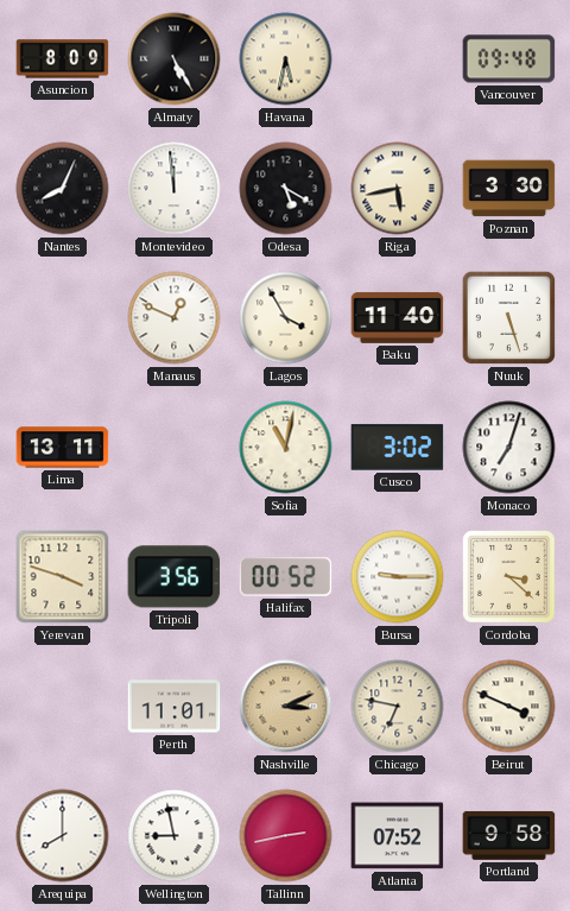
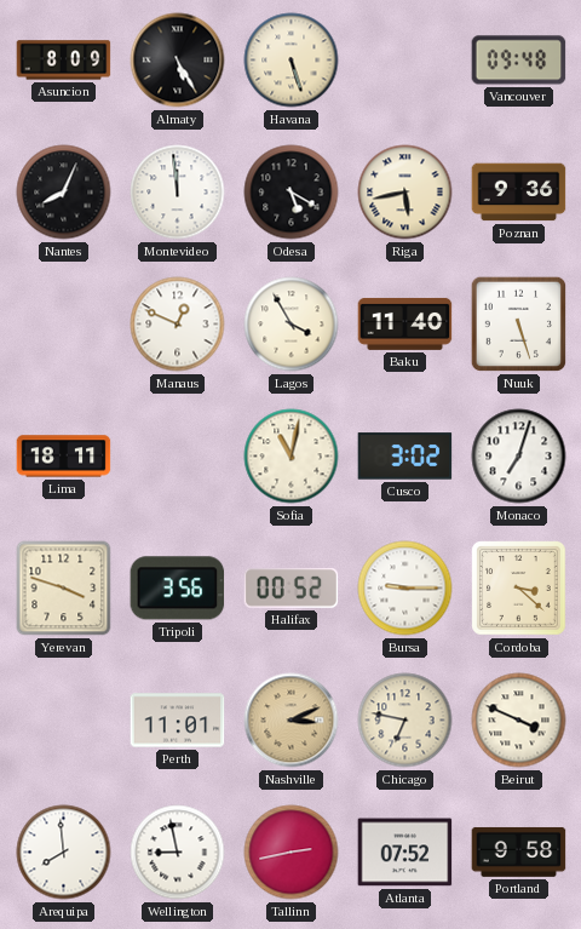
Havana: 5:32 -> 5:27 (292, 61)
Poznan: 3:30 -> 9:36 (519, 193)
Lima: 13:11 -> 18:11 (64, 457)
Arequipa: 8:00 -> 7:59 (64, 853)
